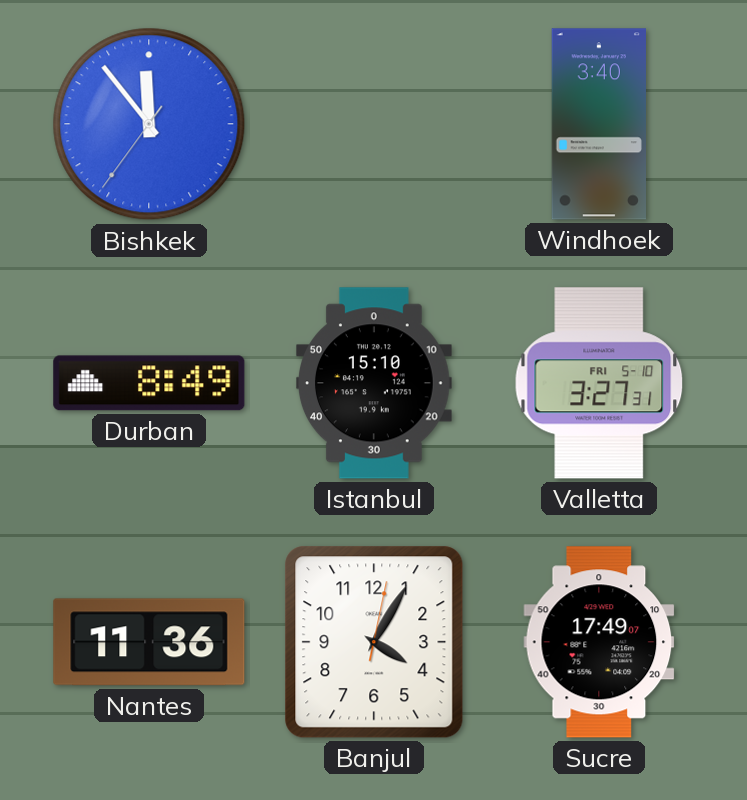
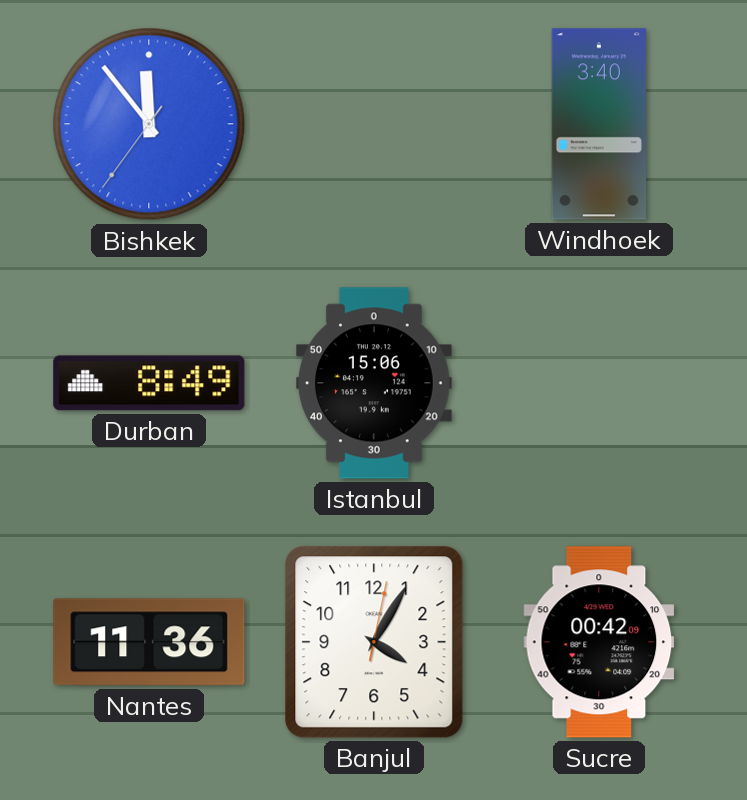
Istanbul: 15:10 -> 15:06 (375, 383)
Valletta: 3:27 -> none (599, 383)
Sucre: 17:49 -> 00:42 (599, 642)
